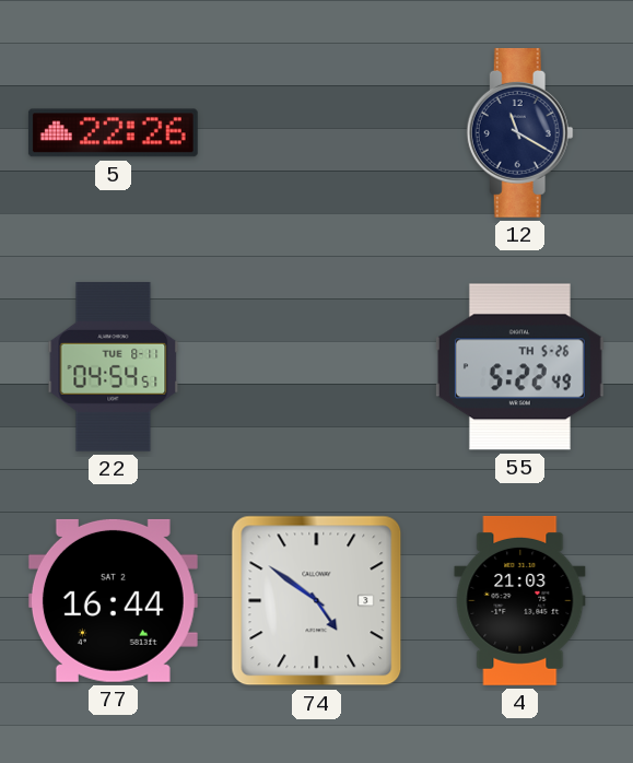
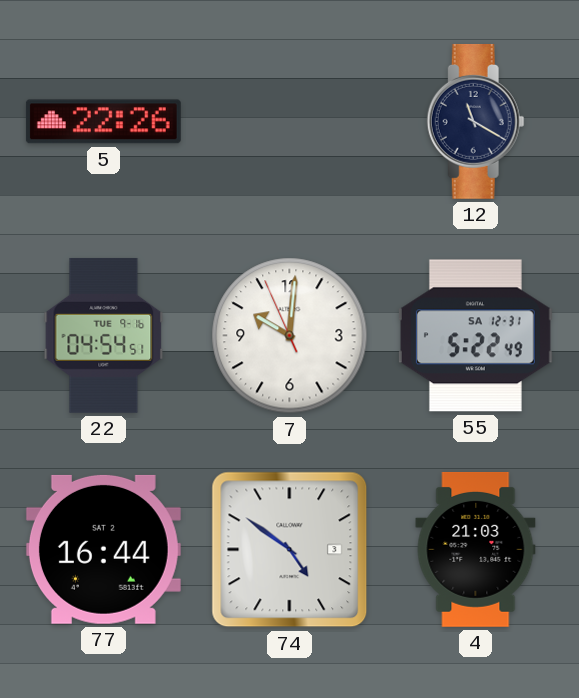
22 date: TUE 8-11 -> TUE 9-16 (104, 335)
7: none -> 10:00 (290, 336)
55 date: TH 5-26 -> SA 12-31 (475, 336)
